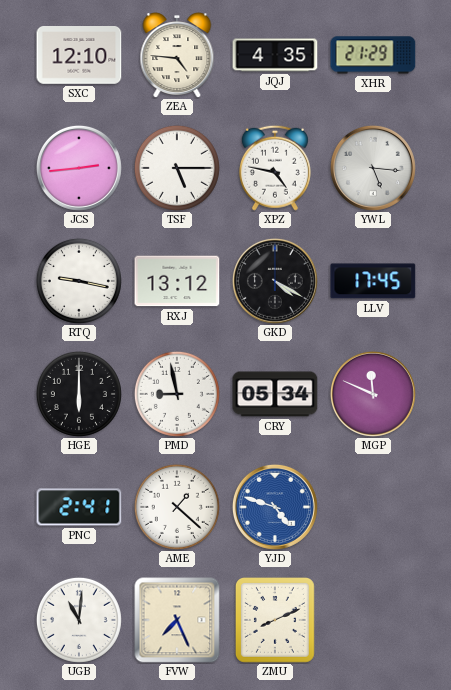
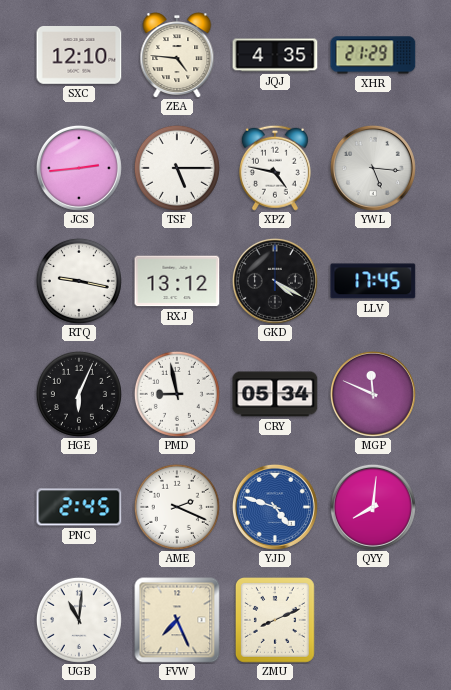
HGE: 6:00 -> 6:04 (79, 394)
PNC: 2:41 -> 2:45 (79, 507)
AME: 1:22 -> 2:19 (177, 507)
QYY: none -> 8:01 (373, 507)
